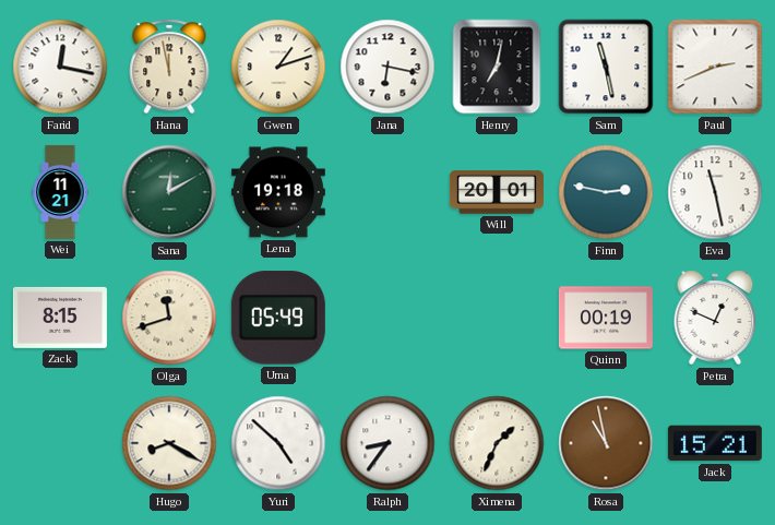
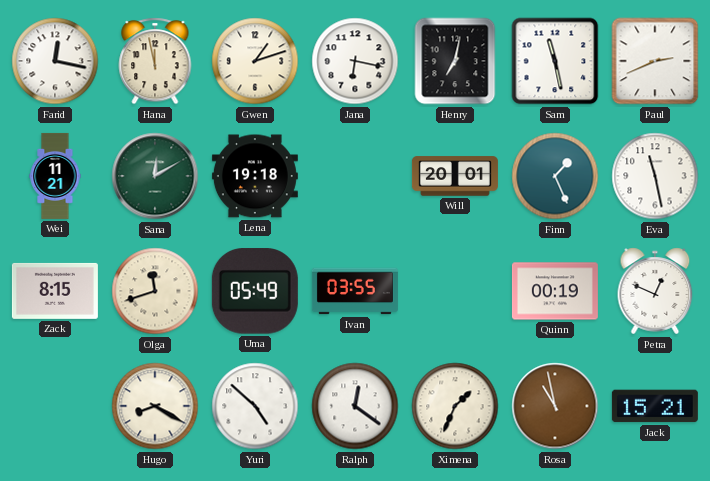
Finn: 2:47 -> 1:26 (555, 176)
Ivan: none -> 03:55 (355, 291)
Ralph: 8:36 -> 12:21 (355, 406)
